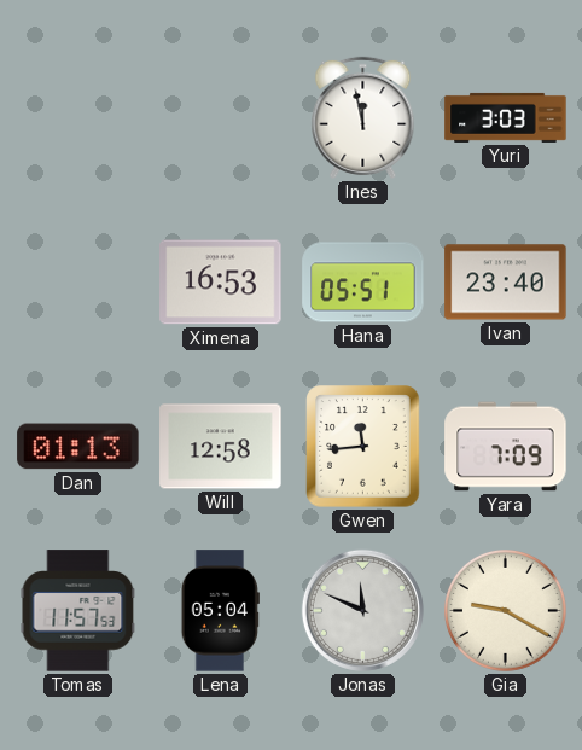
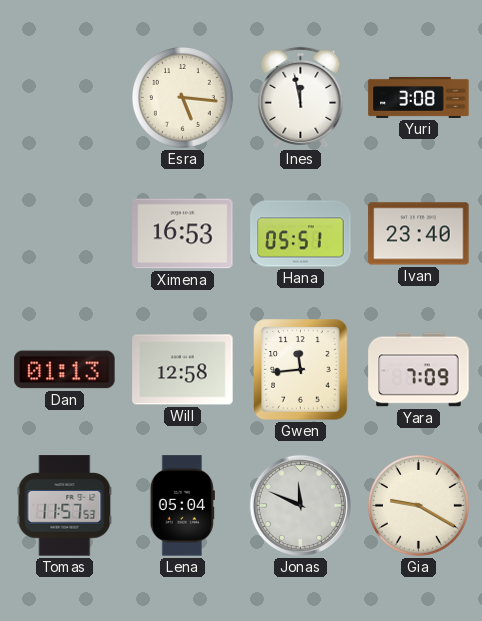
Esra: none -> 5:16 (183, 98)
Yuri: 3:03 -> 3:08 (419, 97)
